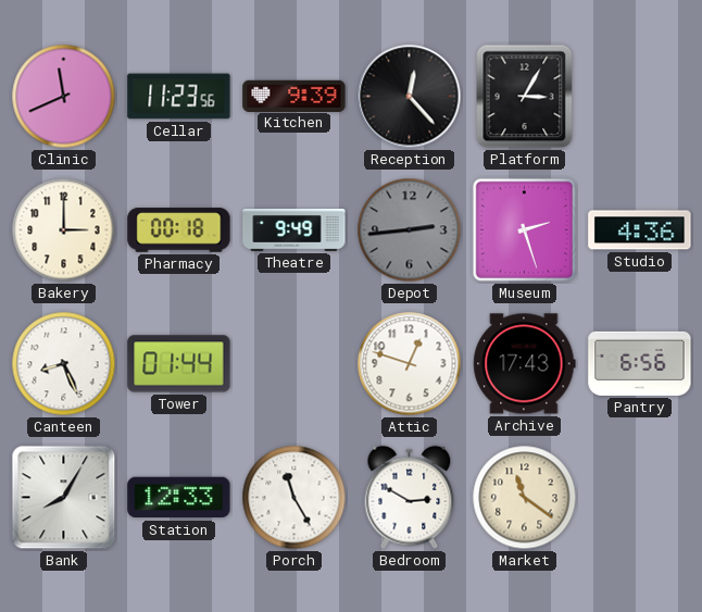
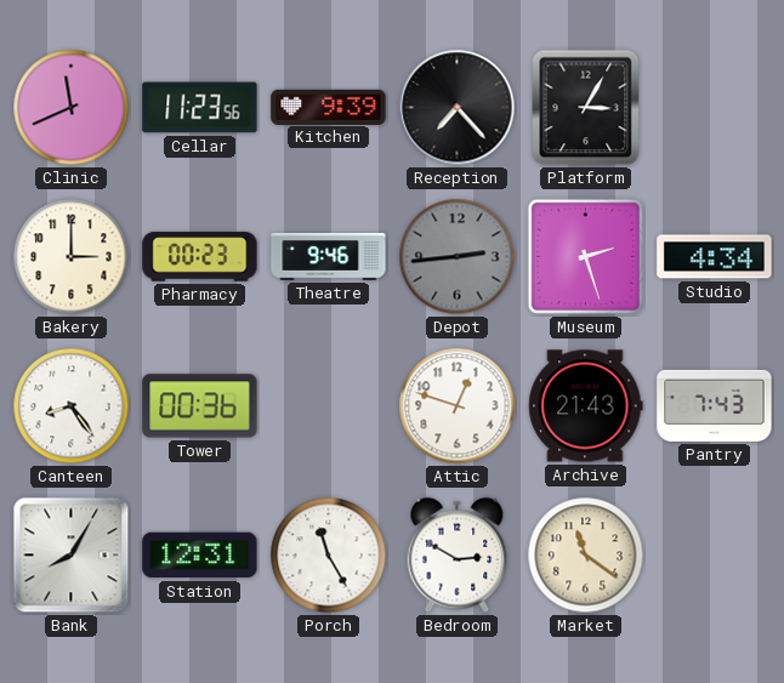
Reception: 12:23 -> 7:23 (458, 108)
Pharmacy: 00:18 -> 00:23 (200, 257)
Theatre: 9:49 -> 9:46 (329, 257)
Studio: 4:36 -> 4:34 (715, 257)
Canteen: 8:26 -> 8:24 (72, 406)
Tower: 01:44 -> 00:36 (200, 406)
Archive: 17:43 -> 21:43 (586, 406)
Pantry: 6:56 -> 7:43 (715, 405)
Station: 12:33 -> 12:31 (200, 556)
